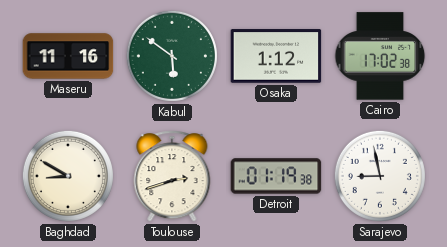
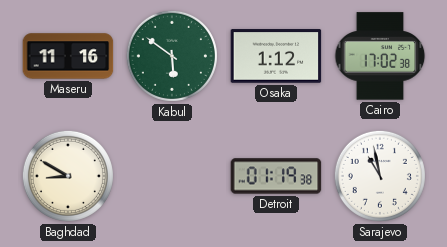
Toulouse: 2:42 -> none (172, 176)
Sarajevo: 8:58 -> 10:58 (380, 176)
